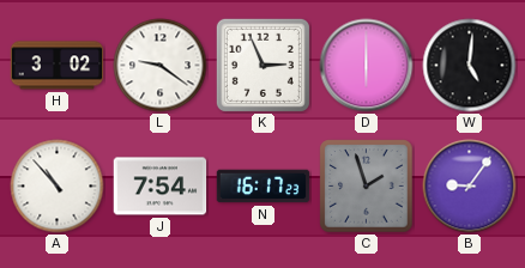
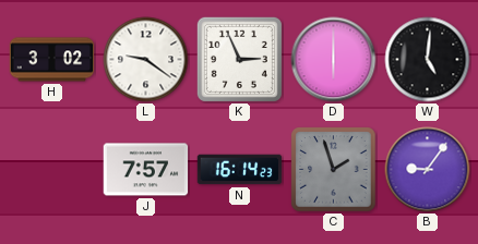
A: 10:53 -> none (58, 187)
J: 7:54 -> 7:57 (146, 170)
N: 16:17 -> 16:14 (240, 170)
